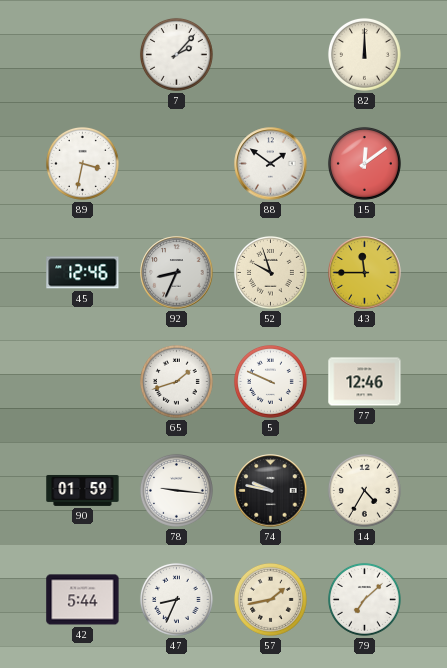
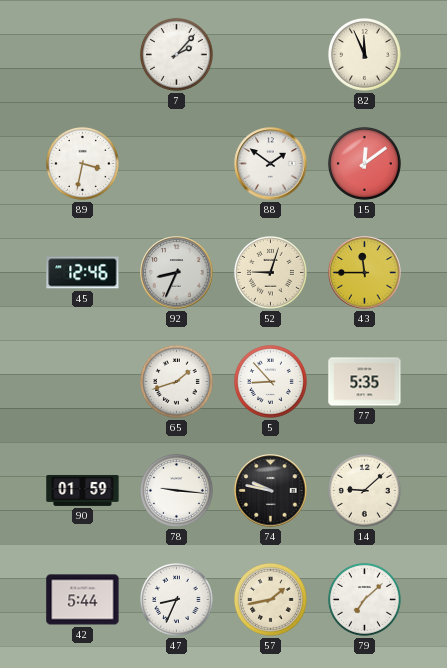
82: 12:00 -> 11:56 (364, 54)
52: 9:57 -> 9:03 (270, 272)
5: 9:49 -> 8:53 (270, 381)
77: 12:46 -> 5:35 (365, 382)
14: 4:35 -> 9:08 (364, 490)
